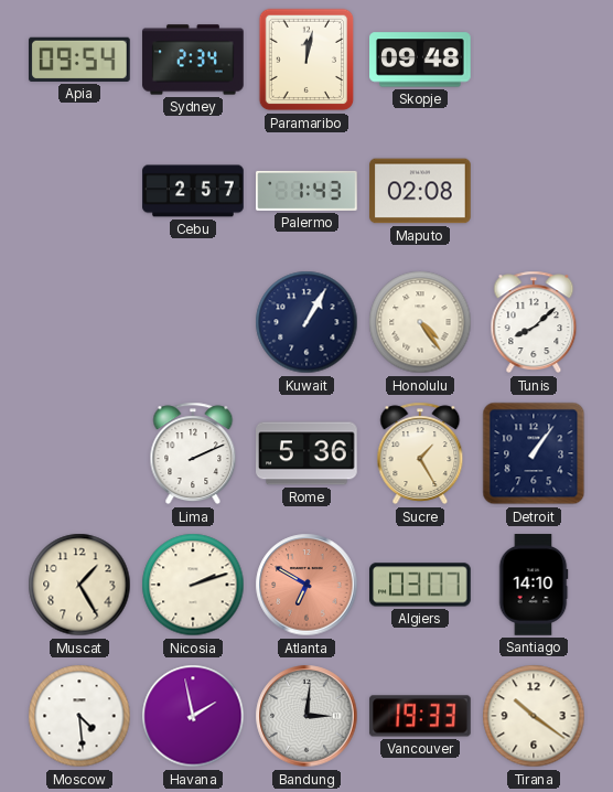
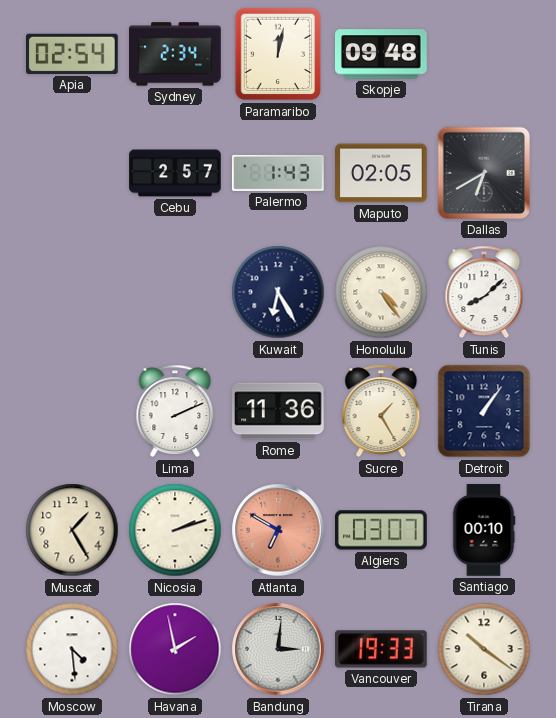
Apia: 09:54 -> 02:54 (73, 54)
Maputo: 02:08 -> 02:05 (381, 173)
Dallas: none -> 6:40 (484, 173)
Kuwait: 1:05 -> 6:25 (278, 292)
Rome: 5:36 -> 11:36 (278, 411)
Santiago: 14:10 -> 00:10 (484, 530)
